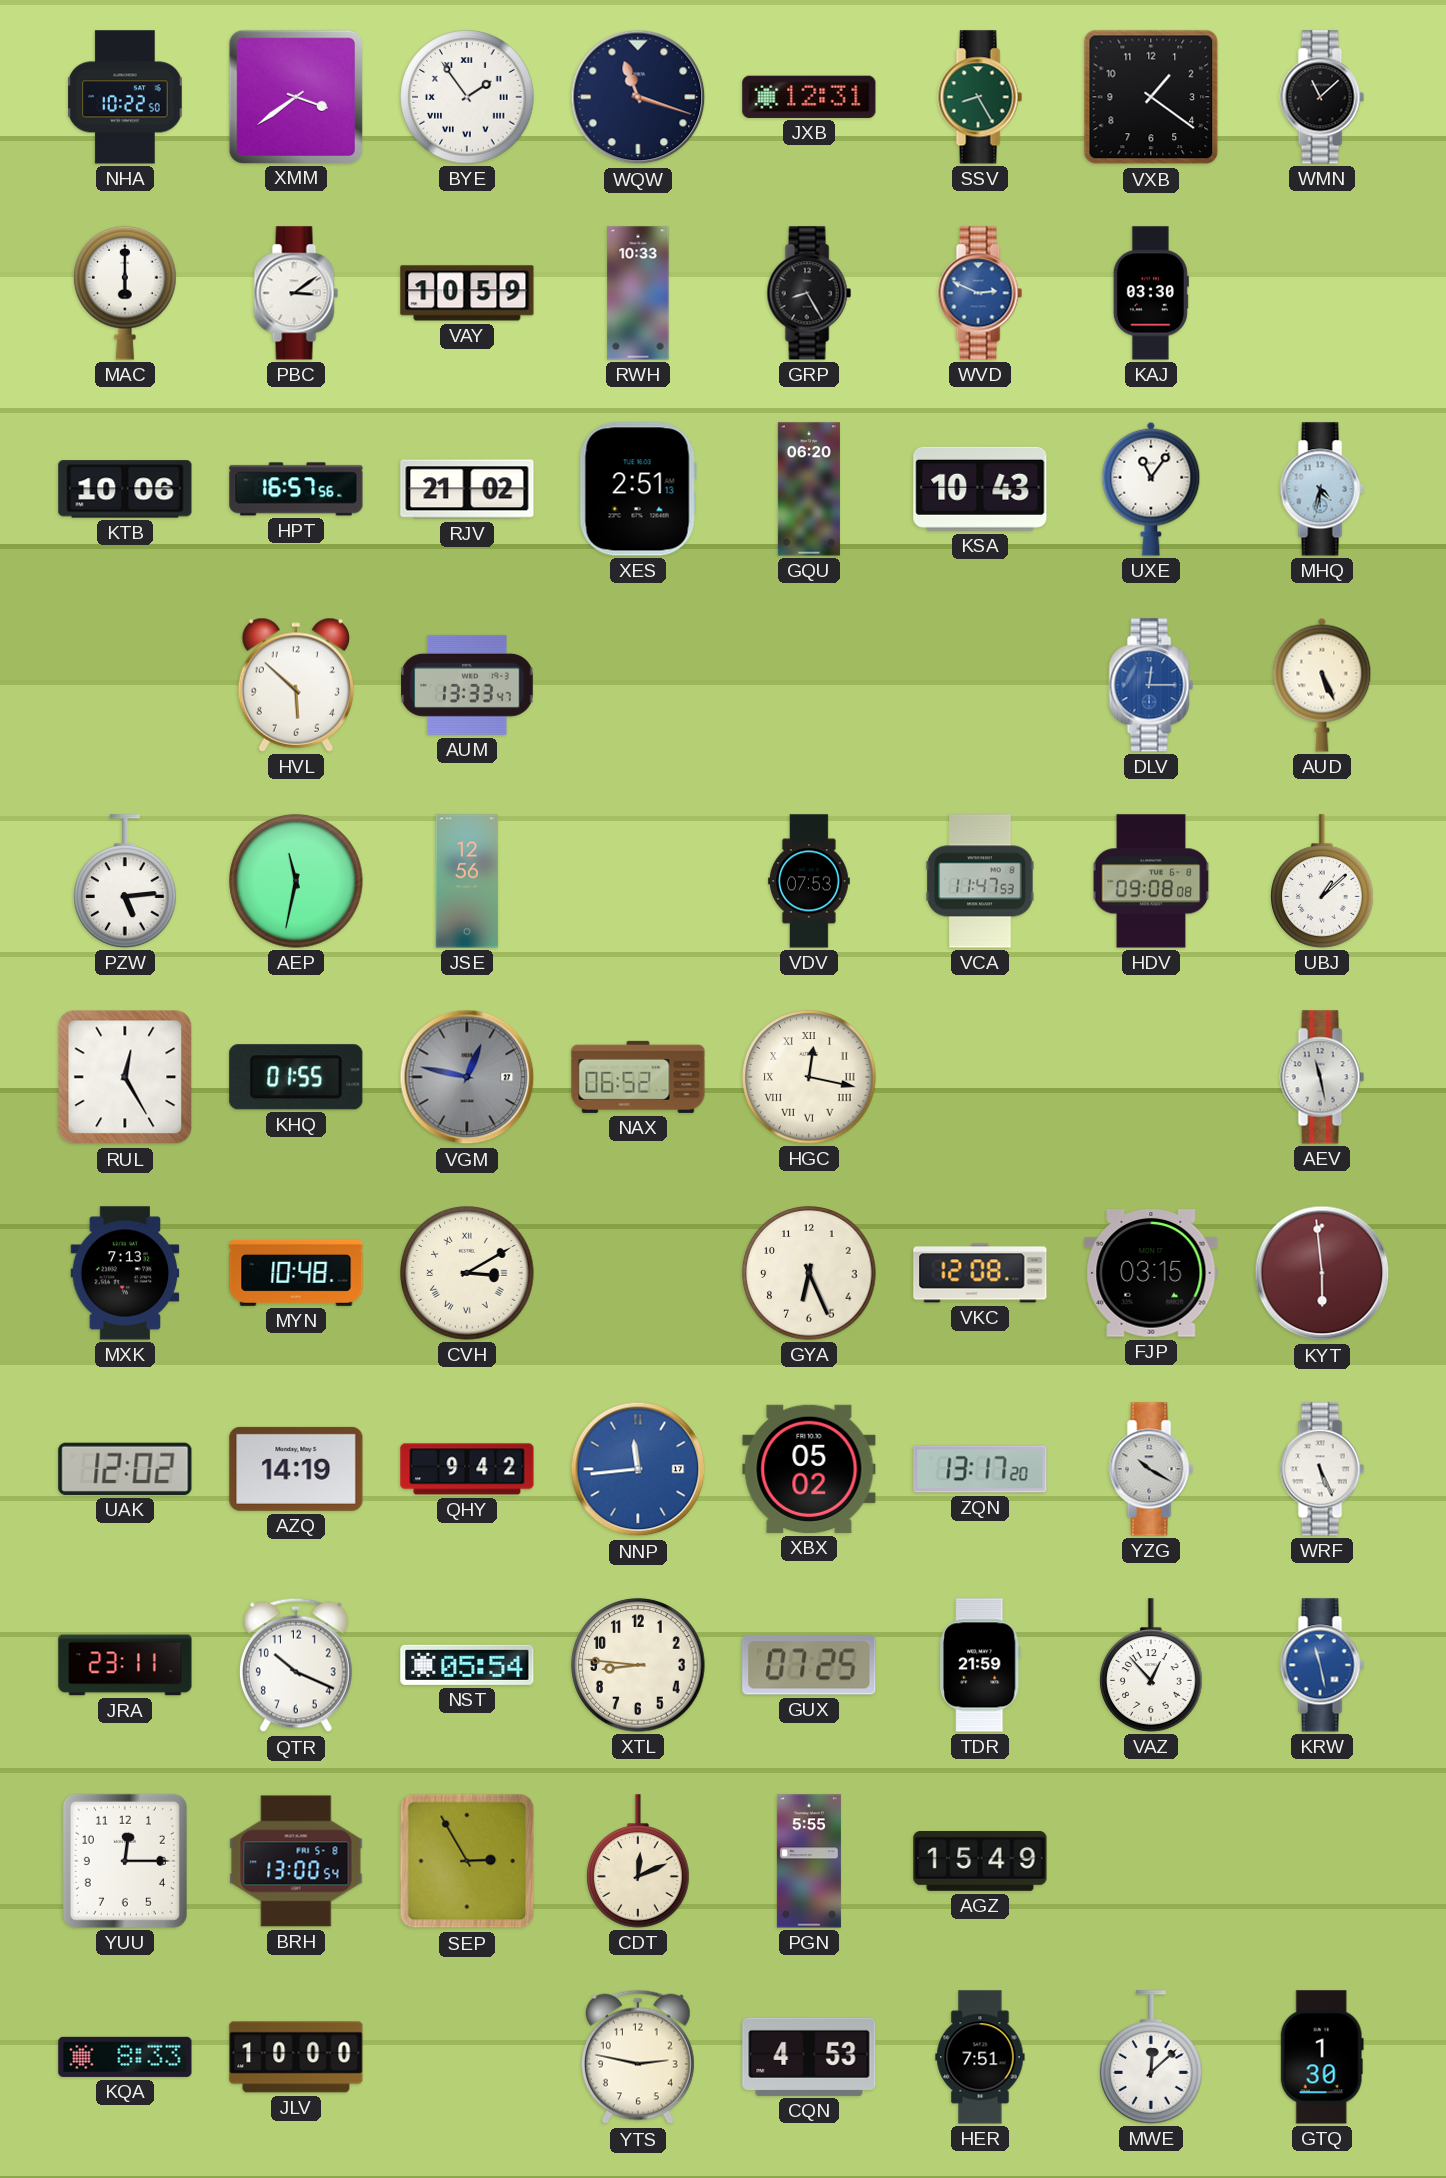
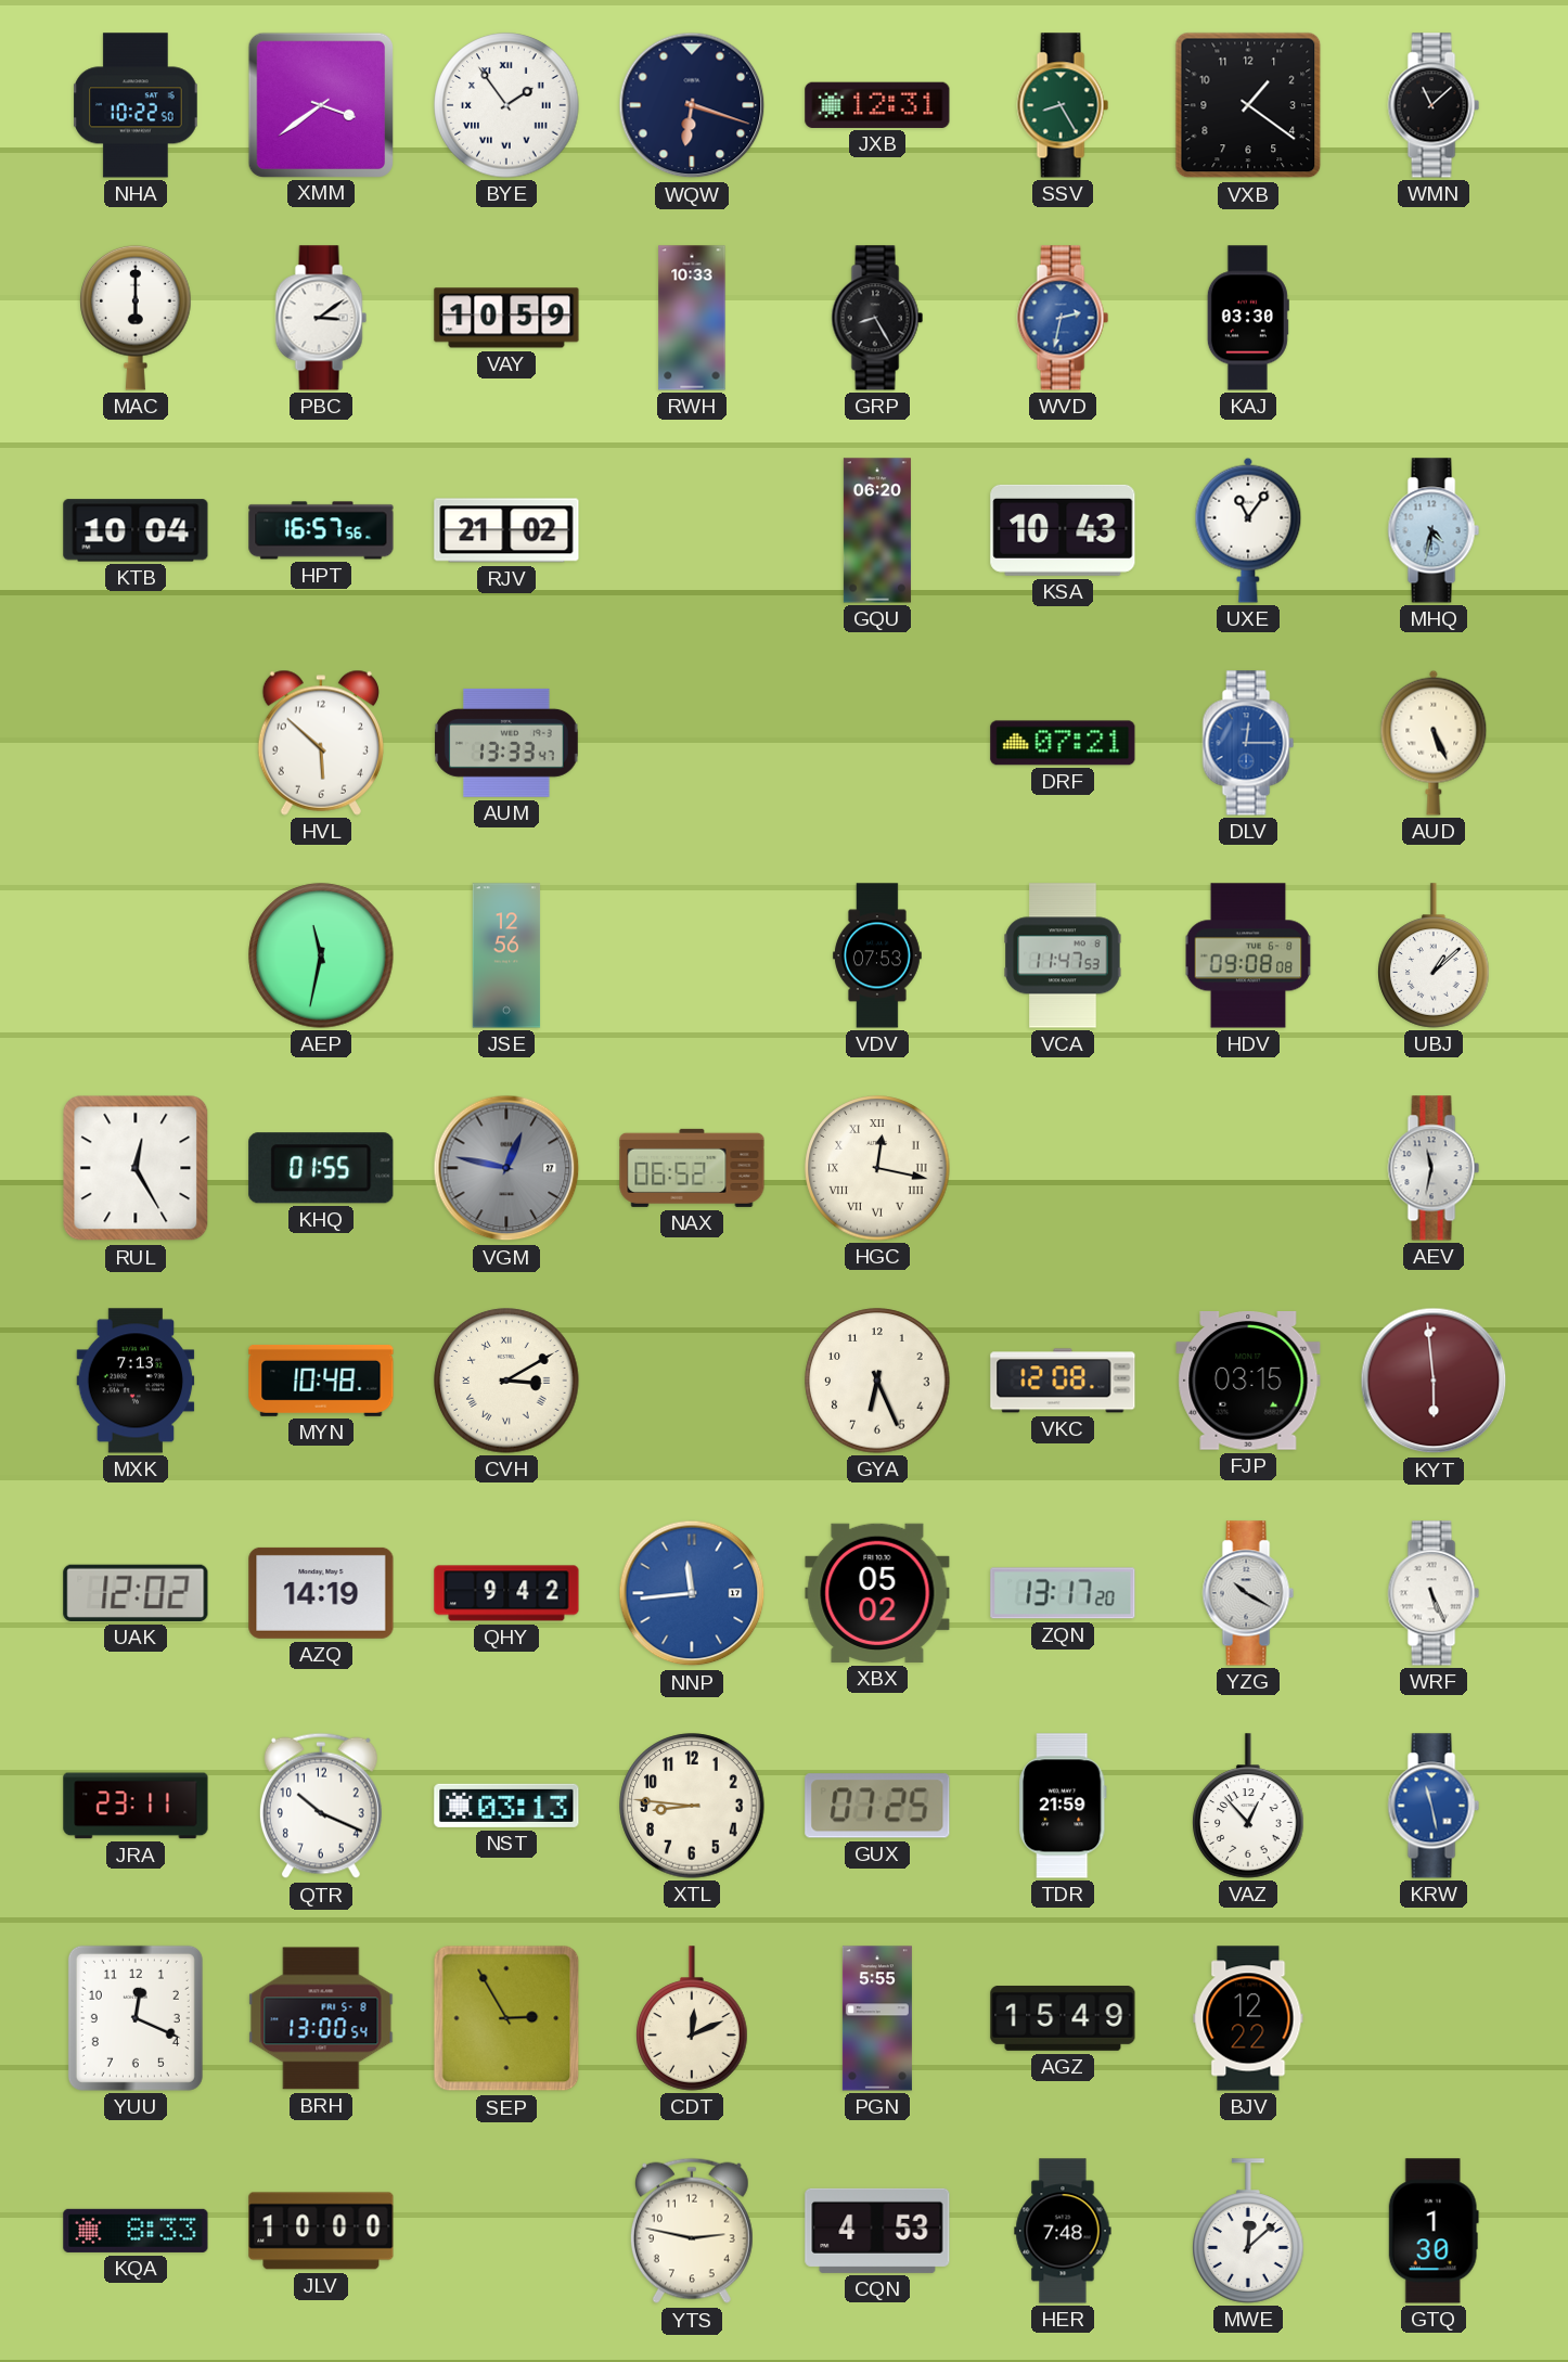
WQW: 11:18 -> 6:18 (692, 105)
WVD: 2:49 -> 2:32 (1063, 318)
KTB: 10:06 -> 10:04 (136, 530)
XES: 2:51 -> none (638, 489)
DRF: none -> 07:21 (1063, 743)
PZW: 5:14 -> none (125, 881)
AEV: 11:28 -> 11:32 (1434, 1168)
NST: 05:54 -> 03:13 (506, 1806)
YUU: 12:15 -> 12:19 (136, 2018)
BJV: none -> 12:22 (1248, 2018)
HER: 7:51 -> 7:48 (1063, 2231)
